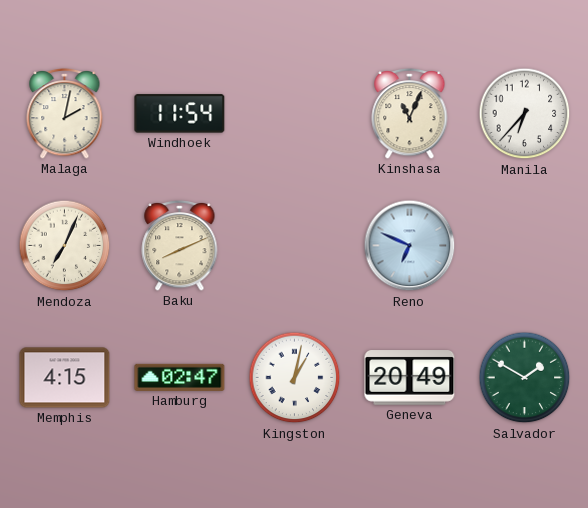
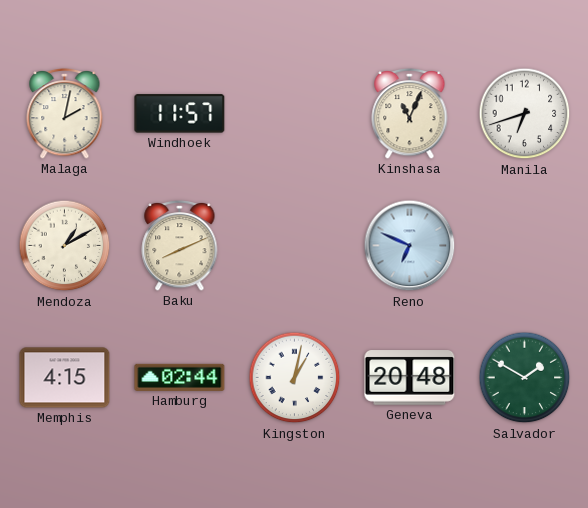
Windhoek: 11:54 -> 11:57 (180, 114)
Manila: 6:37 -> 6:42 (525, 114)
Mendoza: 7:04 -> 1:10 (65, 246)
Hamburg: 02:47 -> 02:44 (180, 377)
Geneva: 20:49 -> 20:48 (410, 378)
